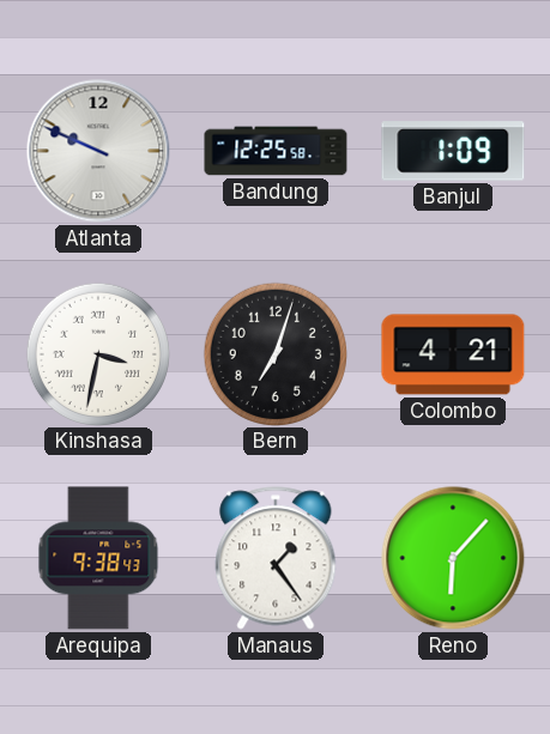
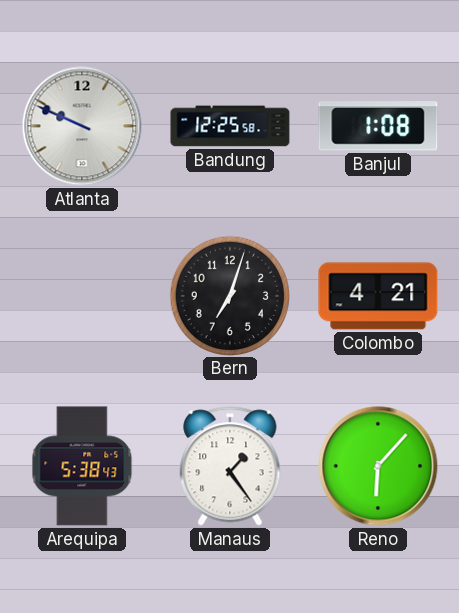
Banjul: 1:09 -> 1:08 (378, 126)
Kinshasa: 3:32 -> none (97, 353)
Arequipa: 9:38 -> 5:38 (82, 466)
